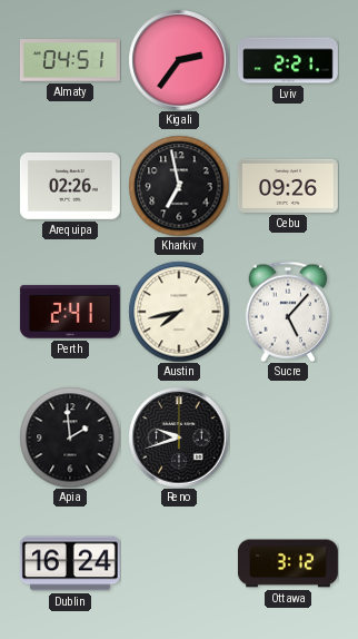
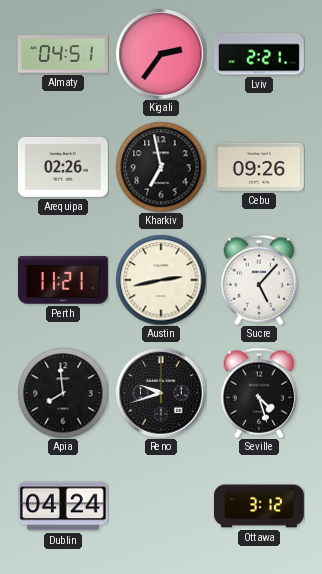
Perth: 2:41 -> 11:21 (63, 280)
Austin: 7:43 -> 2:43 (161, 280)
Apia: 1:59 -> 7:59 (63, 393)
Seville: none -> 4:27 (259, 393)
Dublin: 16:24 -> 04:24 (63, 506)
